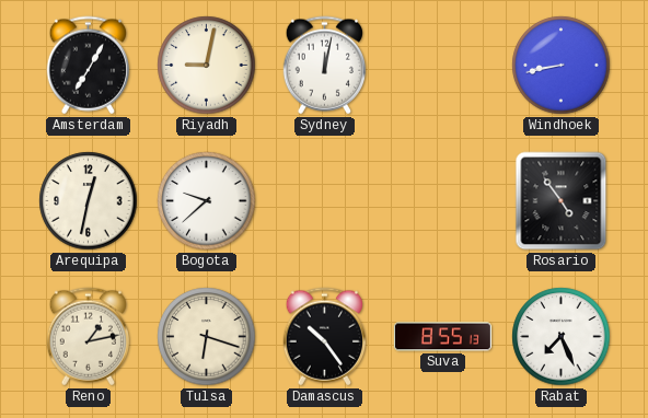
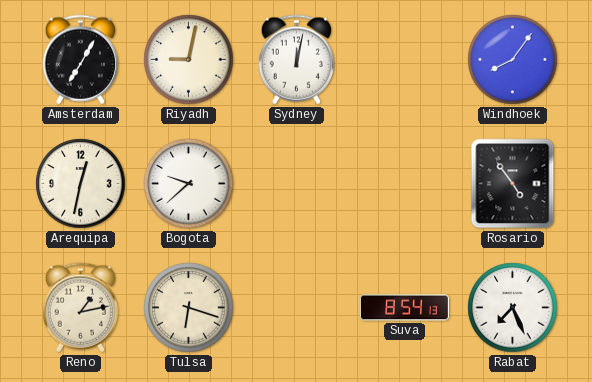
Windhoek: 8:43 -> 8:06 (513, 60)
Damascus: 10:24 -> none (324, 337)
Suva: 8:55 -> 8:54 (404, 308)
